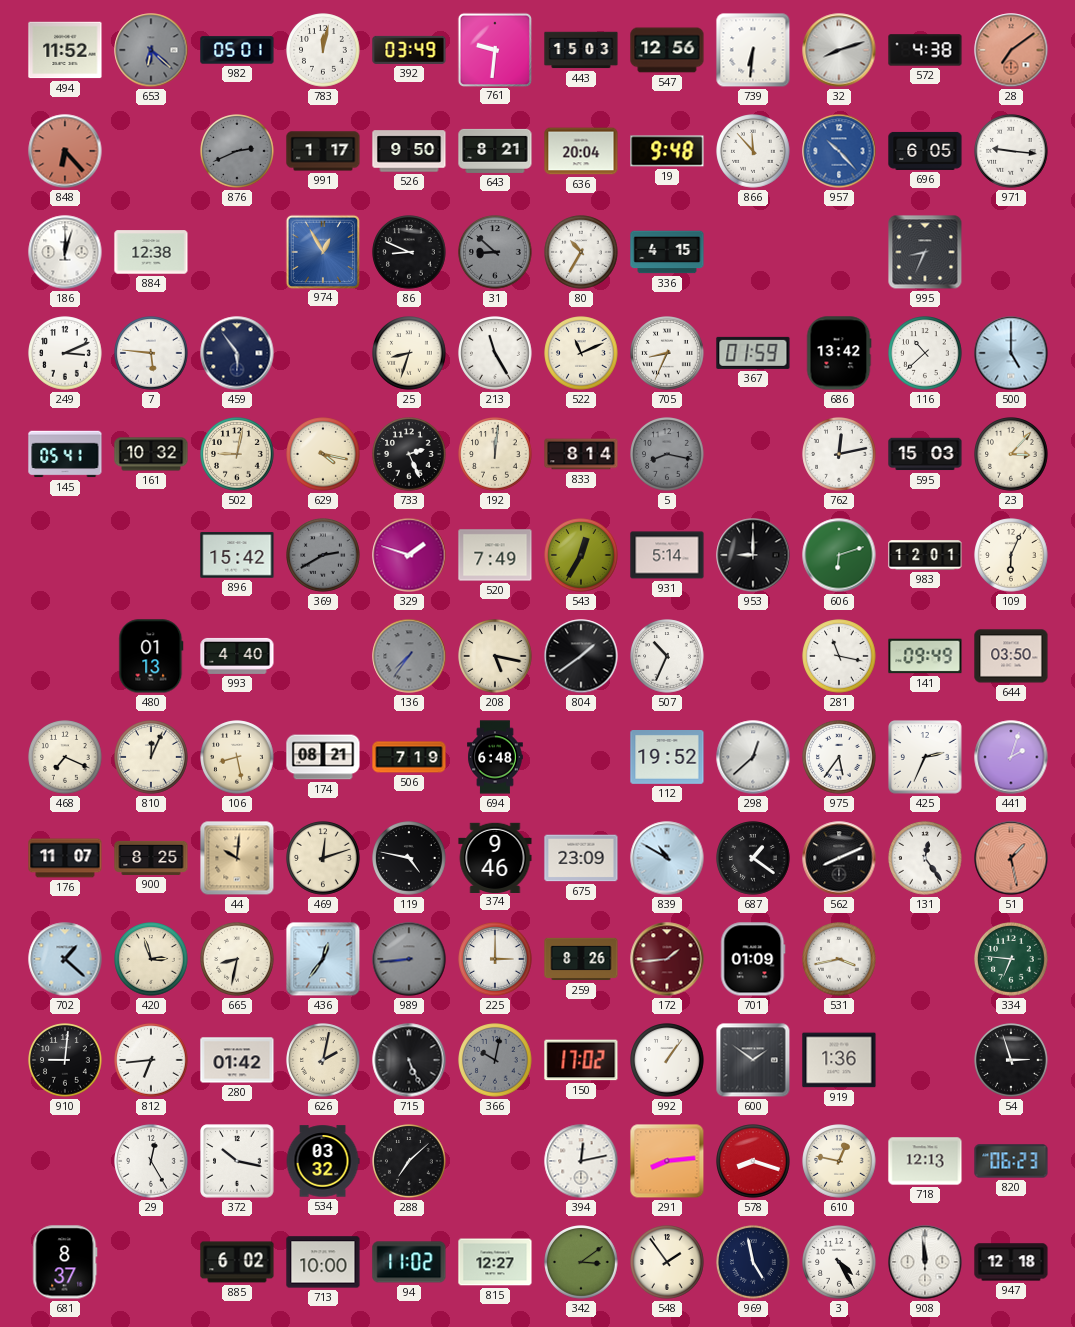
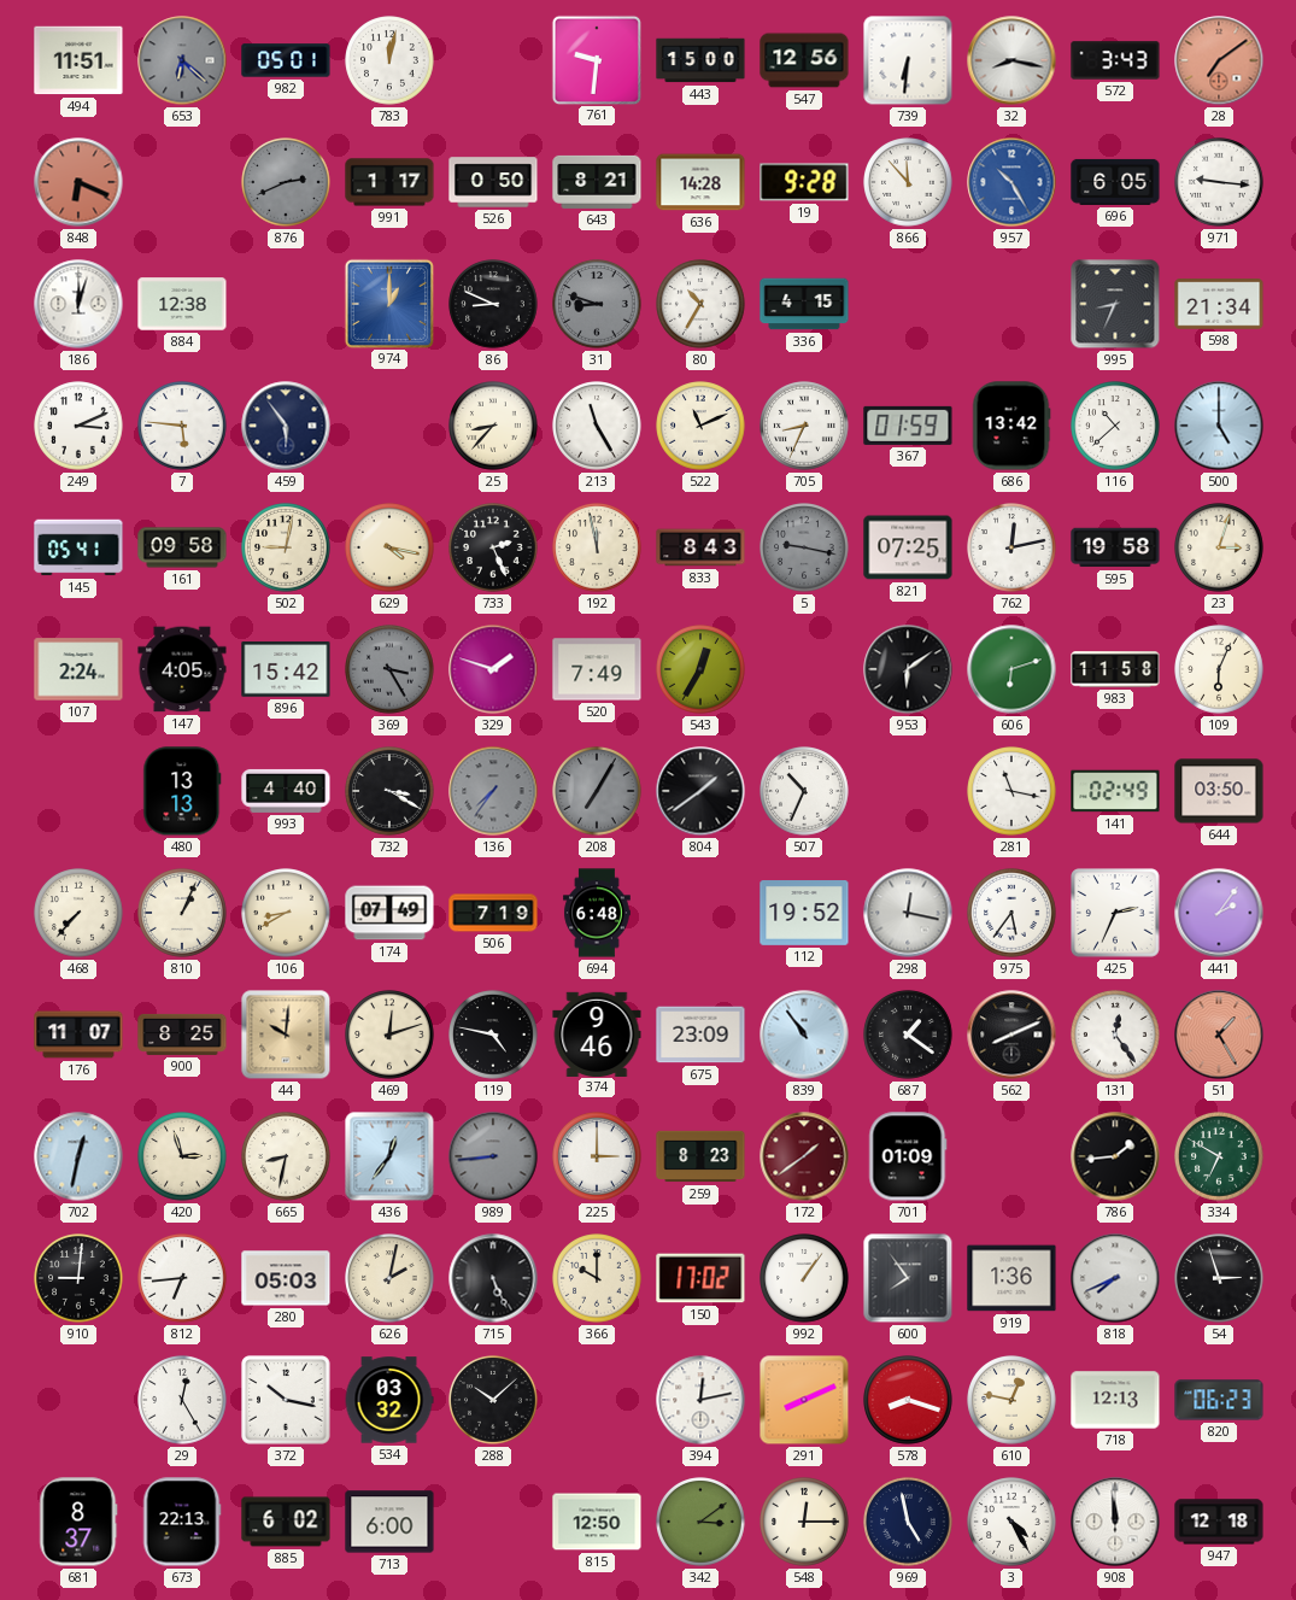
494: 11:52 -> 11:51 (78, 60)
392: 03:49 -> none (409, 50)
443: 15:03 -> 15:00 (700, 60)
32: 8:12 -> 8:17 (1011, 60)
572: 4:38 -> 3:43 (1115, 60)
848: 6:23 -> 6:19 (78, 182)
526: 9:50 -> 0:50 (493, 182)
636: 20:04 -> 14:28 (700, 182)
19: 9:48 -> 9:28 (804, 182)
957: 10:23 -> 10:25 (1011, 182)
974: 12:55 -> 1:00 (388, 303)
31: 8:52 -> 8:48 (597, 304)
598: none -> 21:34 (1219, 304)
25: 8:33 -> 8:37 (493, 426)
161: 10:32 -> 09:58 (182, 547)
192: 12:01 -> 11:58 (597, 547)
833: 8:14 -> 8:43 (700, 547)
5: 8:17 -> 9:17 (804, 547)
821: none -> 07:25 (908, 547)
595: 15:03 -> 19:58 (1115, 547)
23: 3:07 -> 3:03 (1219, 547)
107: none -> 2:24 (78, 669)
147: none -> 4:05 (182, 669)
369: 2:40 -> 3:25 (389, 669)
931: 5:14 -> none (667, 555)
953: 9:00 -> 6:09 (908, 669)
983: 12:01 -> 11:58 (1115, 669)
480: 01:13 -> 13:13 (182, 791)
732: none -> 3:20 (389, 791)
208: 5:17 -> 7:05 (597, 791)
208 dial: cream -> grey (597, 791)
141: 09:49 -> 02:49 (1115, 791)
468: 7:19 -> 7:37 (78, 913)
810: 12:04 -> 1:04 (182, 913)
106: 8:28 -> 8:40 (286, 913)
174: 08:21 -> 07:49 (389, 913)
298: 12:38 -> 12:17 (908, 913)
441: 2:03 -> 2:06 (1219, 913)
839: 10:50 -> 10:54 (804, 1035)
51: 1:28 -> 1:25 (1219, 1035)
702: 1:22 -> 12:32 (78, 1156)
259: 8:26 -> 8:23 (700, 1156)
172: 1:44 -> 1:39 (804, 1156)
531: 3:43 -> none (839, 959)
786: none -> 1:44 (1115, 1156)
334: 6:46 -> 6:50 (1219, 1156)
280: 01:42 -> 05:03 (286, 1278)
366: 10:02 -> 10:00 (597, 1278)
366 dial: grey -> cream (597, 1278)
600: 1:51 -> 7:54 (908, 1278)
818: none -> 7:41 (1115, 1278)
288: 7:08 -> 10:08 (493, 1400)
291: 8:14 -> 8:11 (804, 1400)
673: none -> 22:13 (182, 1522)
713: 10:00 -> 6:00 (389, 1522)
94: 11:02 -> none (409, 1262)
815: 12:27 -> 12:50 (597, 1522)
548: 1:54 -> 12:15 (804, 1522)
